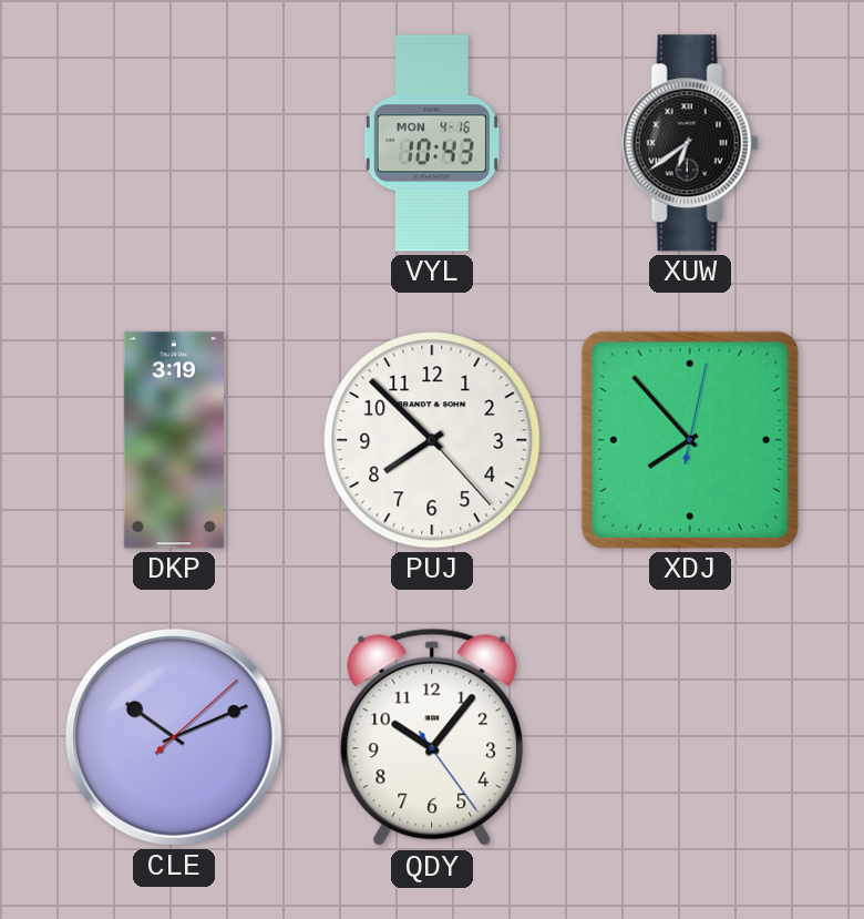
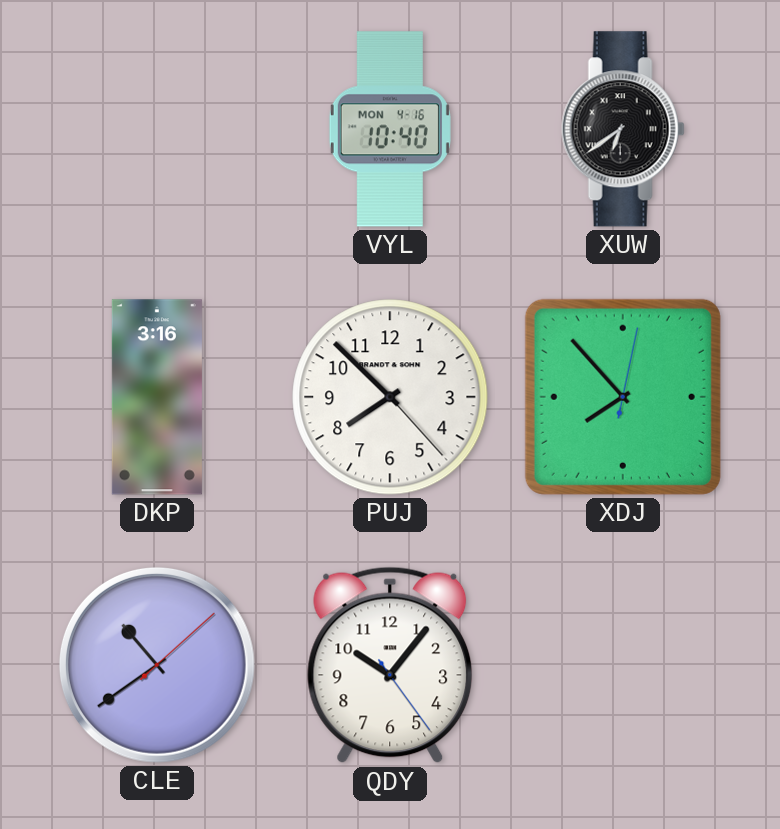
VYL: 10:43 -> 10:40 (390, 129)
DKP: 3:19 -> 3:16 (157, 397)
CLE: 10:11 -> 10:39 (157, 665)
